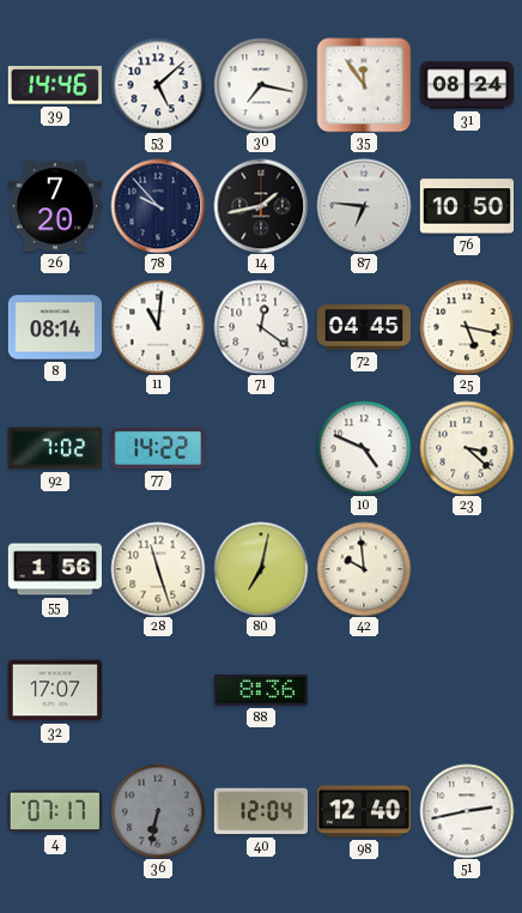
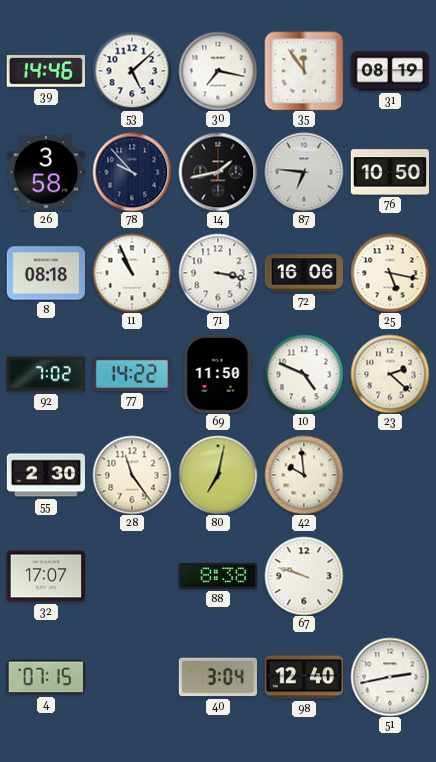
31: 08:24 -> 08:19 (389, 71)
26: 7:20 -> 3:58 (45, 172)
8: 08:14 -> 08:18 (45, 273)
11: 11:01 -> 10:56 (132, 273)
71: 12:21 -> 3:17 (218, 273)
72: 04:45 -> 16:06 (303, 273)
69: none -> 11:50 (218, 373)
23: 3:22 -> 2:22 (390, 374)
55: 1:56 -> 2:30 (45, 475)
28: 11:27 -> 11:24 (132, 475)
88: 8:36 -> 8:38 (217, 576)
67: none -> 9:48 (304, 576)
4: 07:17 -> 07:15 (46, 677)
36: 6:32 -> none (158, 811)
40: 12:04 -> 3:04 (217, 677)
